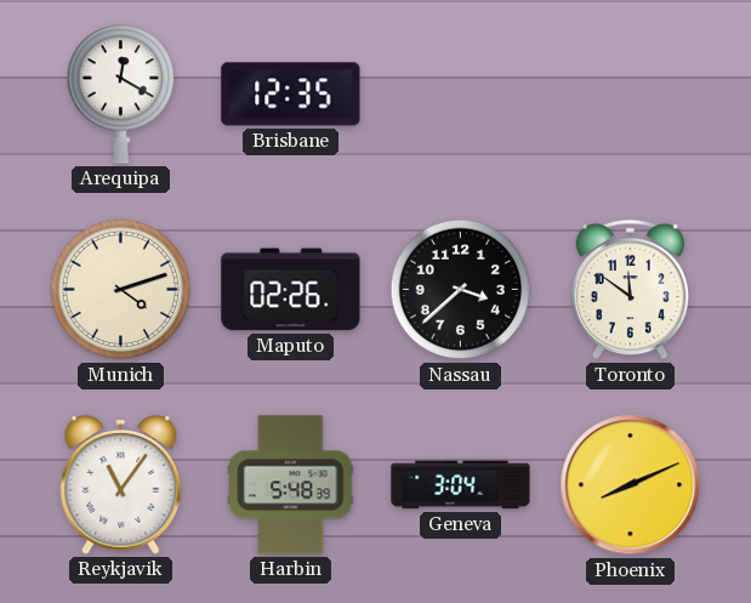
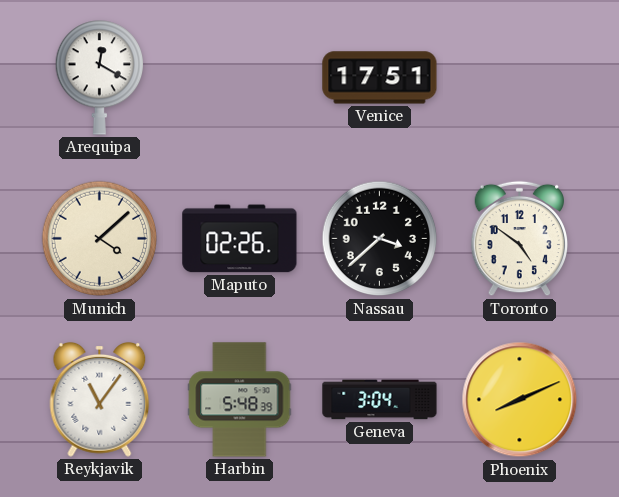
Brisbane: 12:35 -> none (291, 95)
Venice: none -> 17:51 (380, 78)
Munich: 4:12 -> 4:08 (100, 239)
Toronto: 11:51 -> 4:51 (520, 239)
